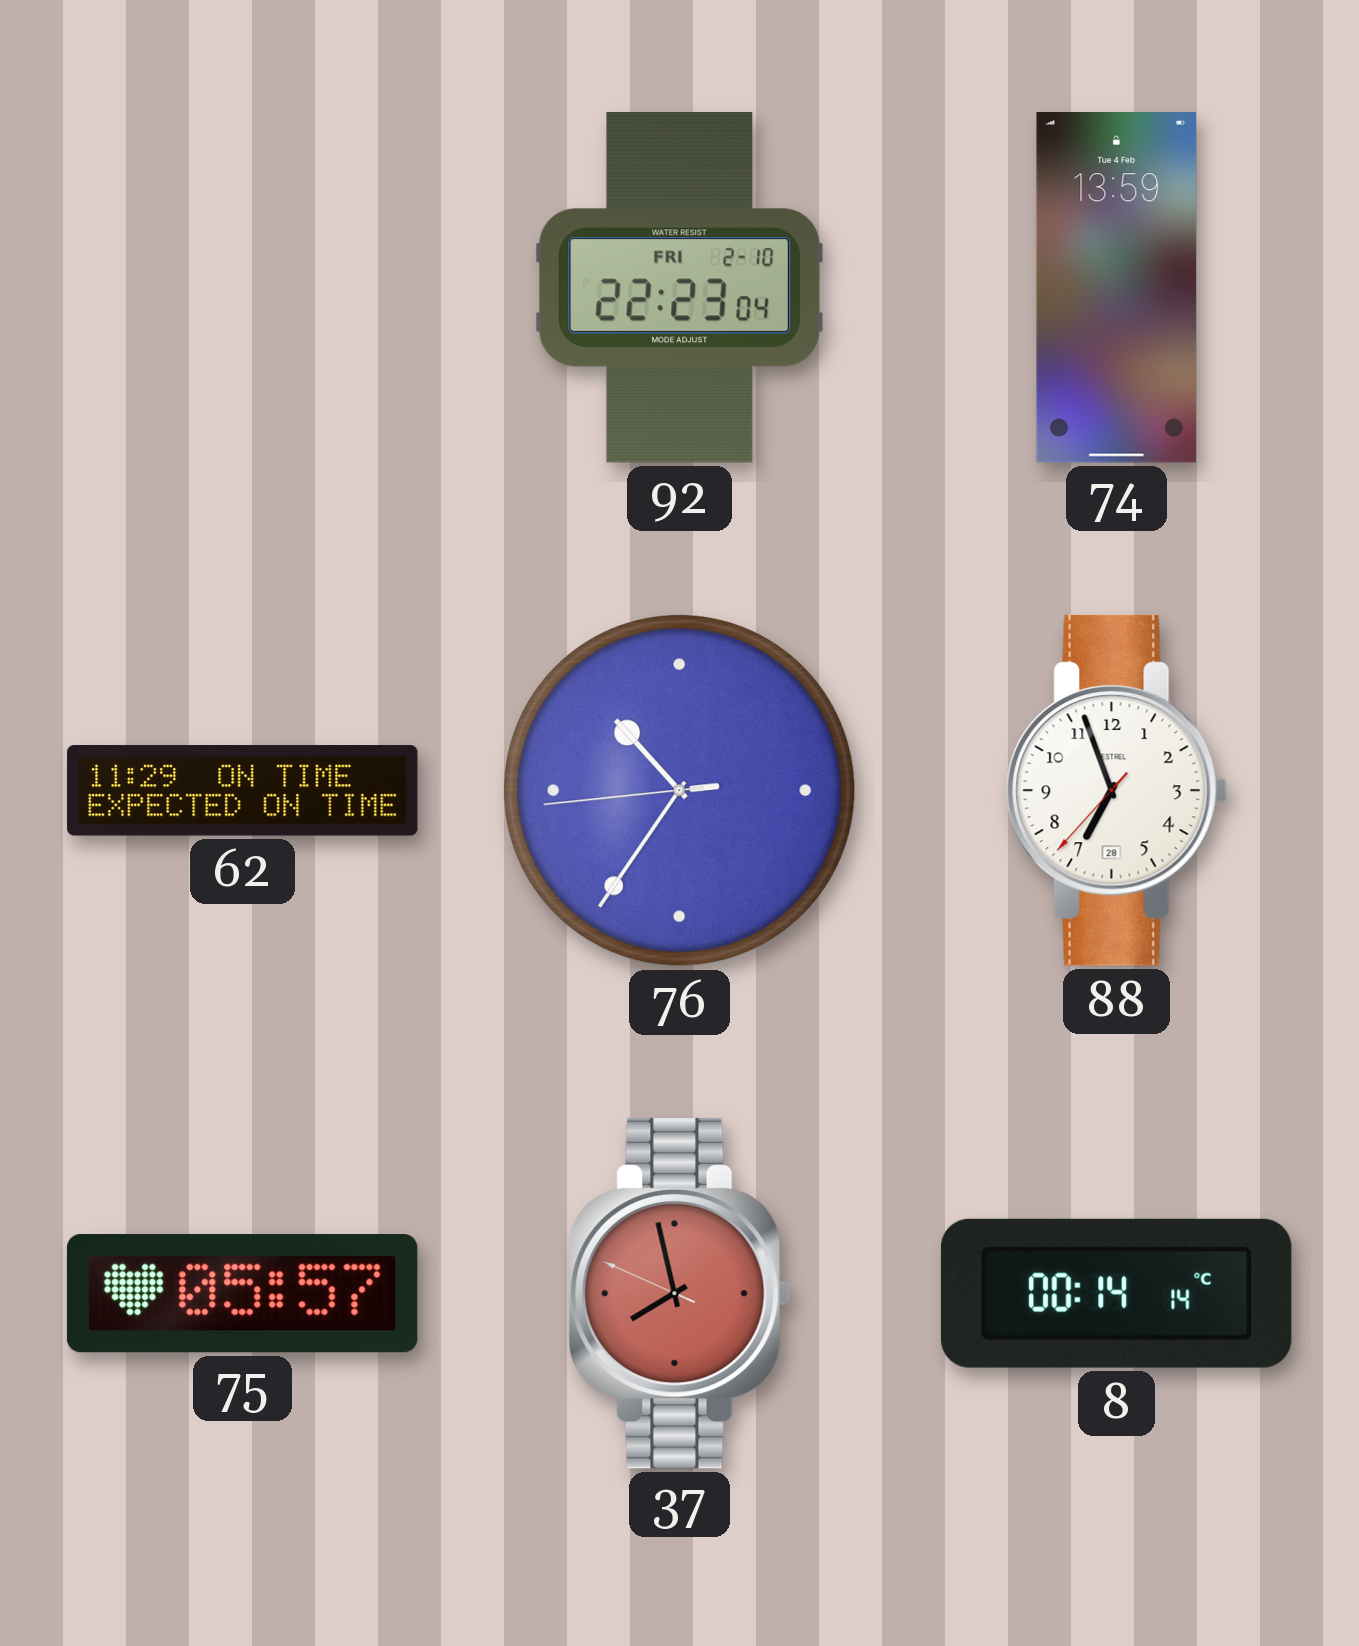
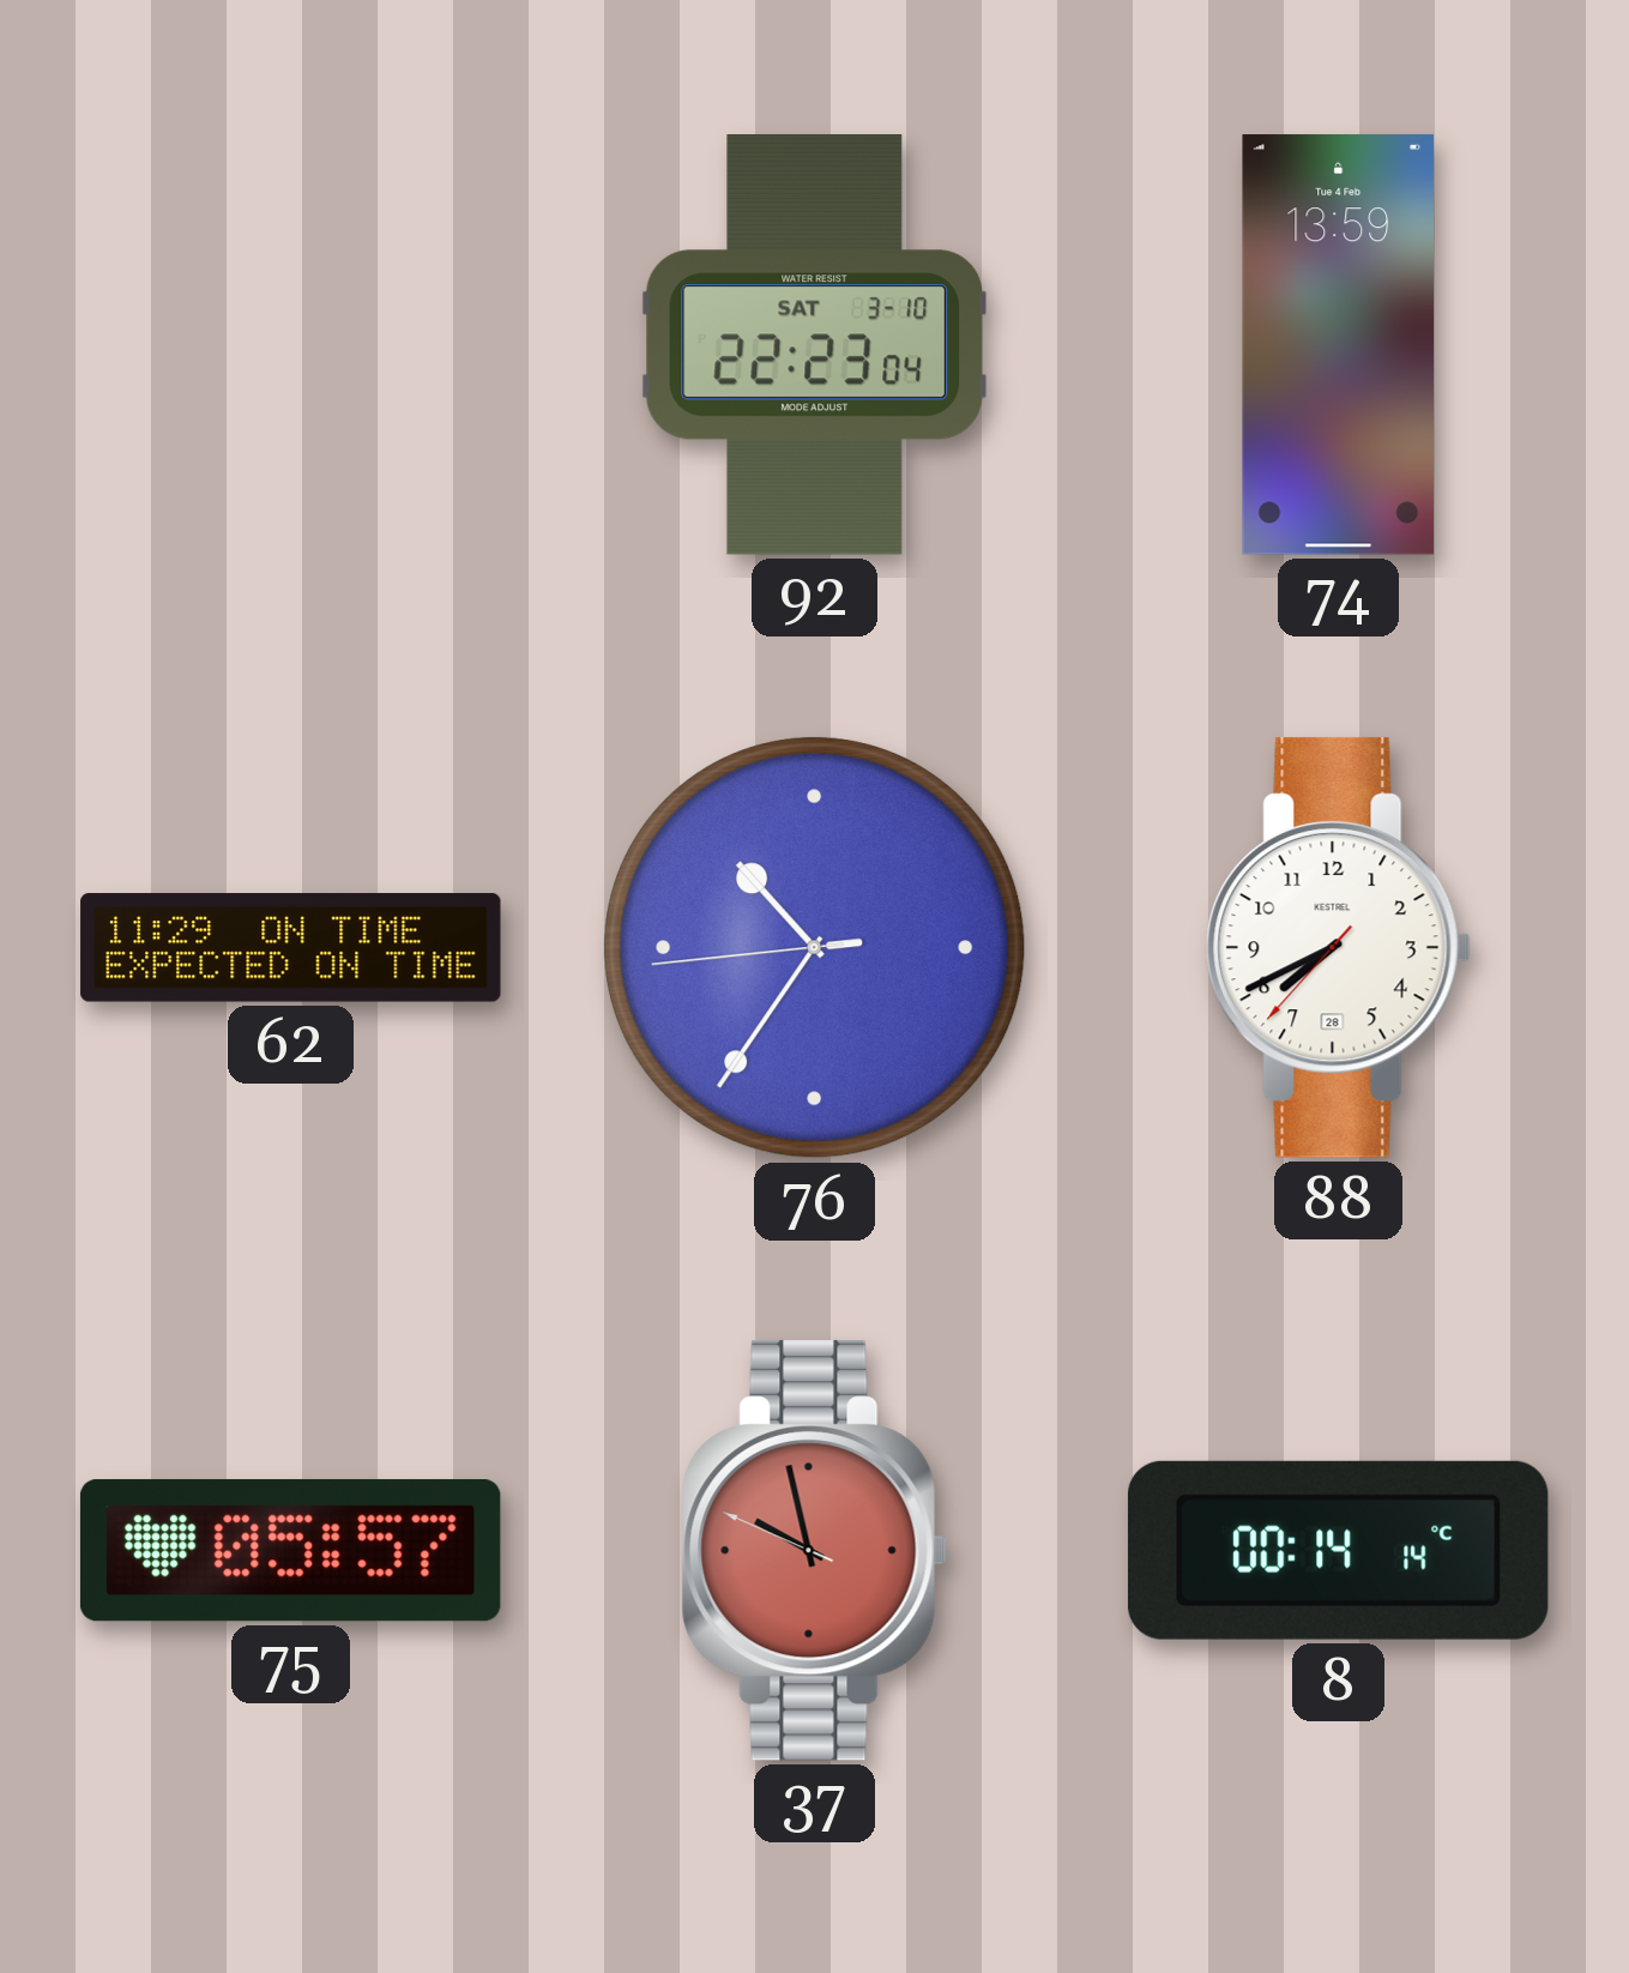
92 date: FRI 2-10 -> SAT 3-10 (815, 345)
88: 6:56 -> 7:40 (1338, 947)
37: 7:57 -> 9:57 (814, 1550)
